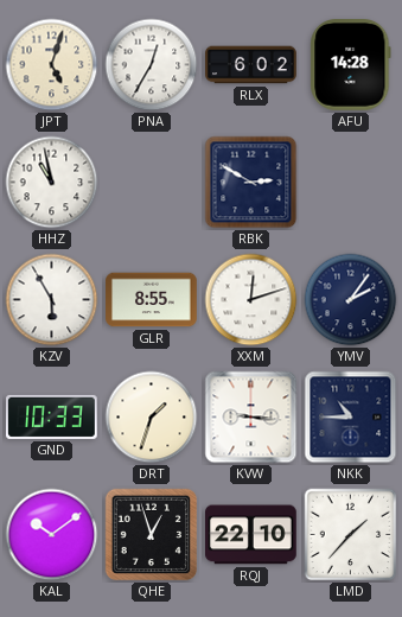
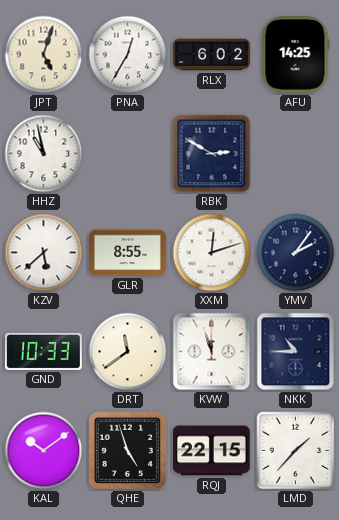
AFU: 14:28 -> 14:25 (296, 55)
KZV: 5:55 -> 5:38 (44, 253)
DRT: 1:33 -> 11:39 (128, 352)
KVW: 9:16 -> 11:57 (212, 352)
QHE: 12:57 -> 4:57 (128, 451)
RQJ: 22:10 -> 22:15 (212, 451)
